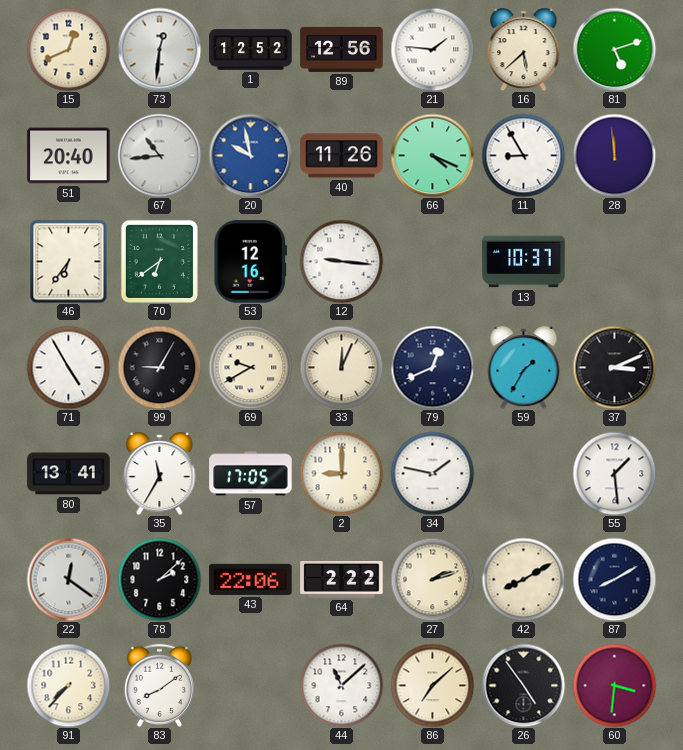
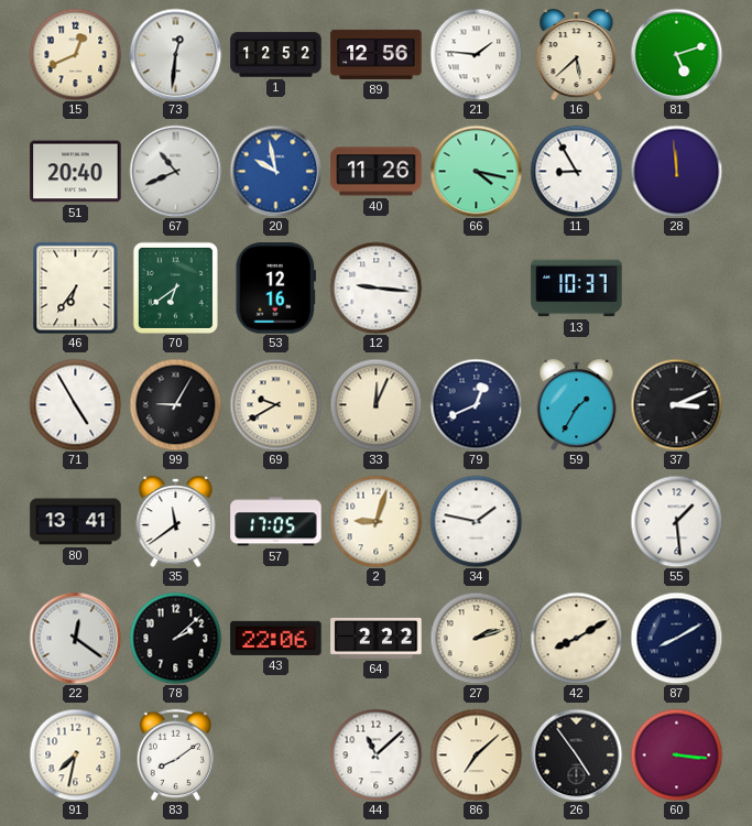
67: 10:44 -> 10:41 (175, 171)
66: 4:19 -> 4:17 (476, 171)
35: 11:35 -> 11:39 (176, 522)
2: 9:00 -> 9:03 (375, 521)
91: 7:37 -> 7:32 (75, 754)
60: 3:31 -> 3:16 (676, 754)
